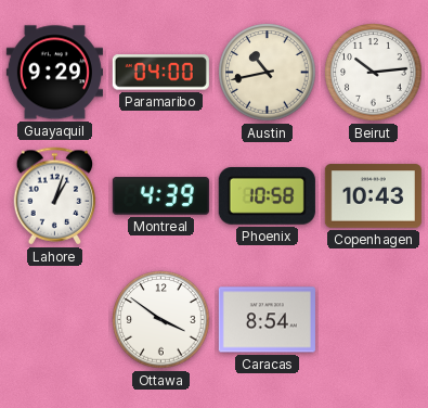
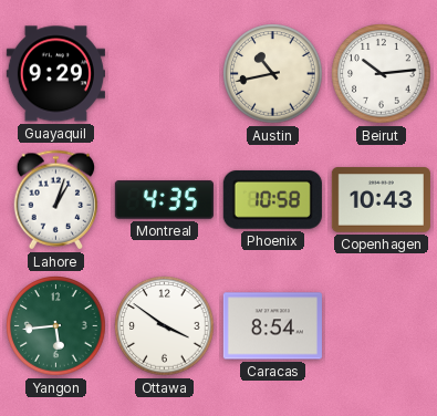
Paramaribo: 04:00 -> none (160, 73)
Montreal: 4:39 -> 4:35 (164, 200)
Yangon: none -> 5:44 (56, 326)
